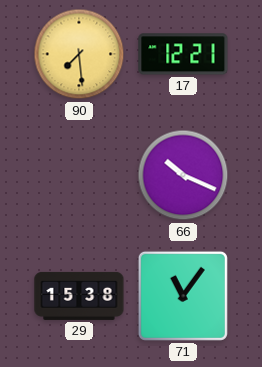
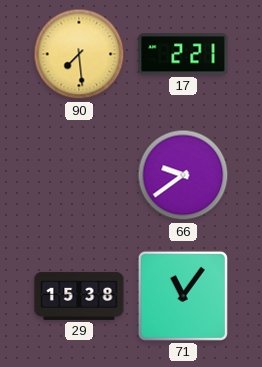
17: 12:21 -> 2:21 (183, 54)
66: 10:19 -> 9:39 (183, 175)
